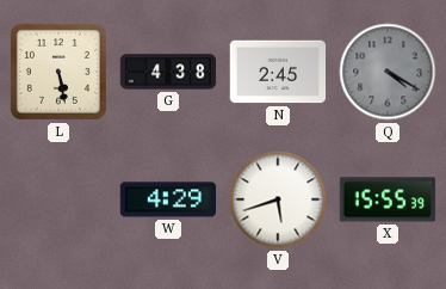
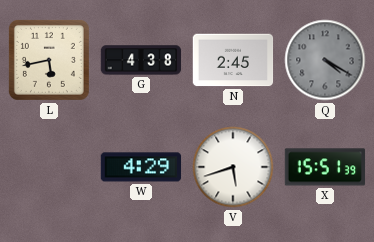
L: 5:28 -> 5:43 (49, 60)
X: 15:55 -> 15:51 (325, 167)
